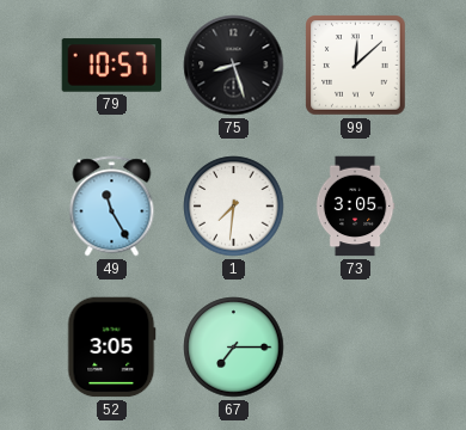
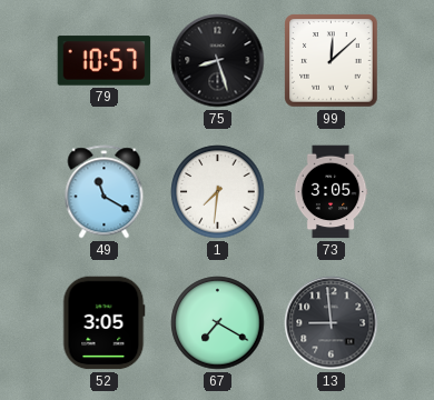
49: 11:25 -> 11:20 (105, 192)
67: 7:15 -> 7:20 (218, 323)
13: none -> 8:59 (332, 323)
